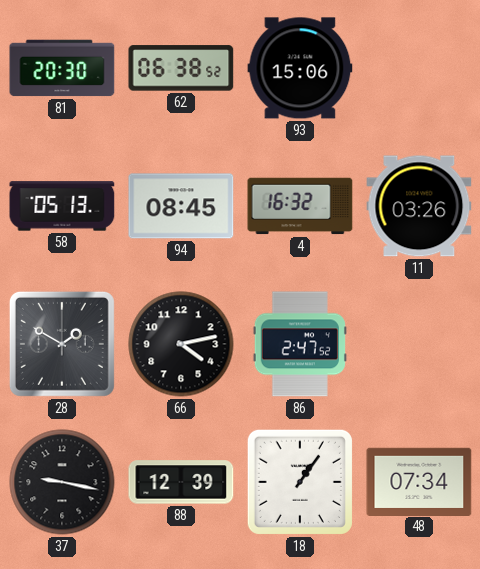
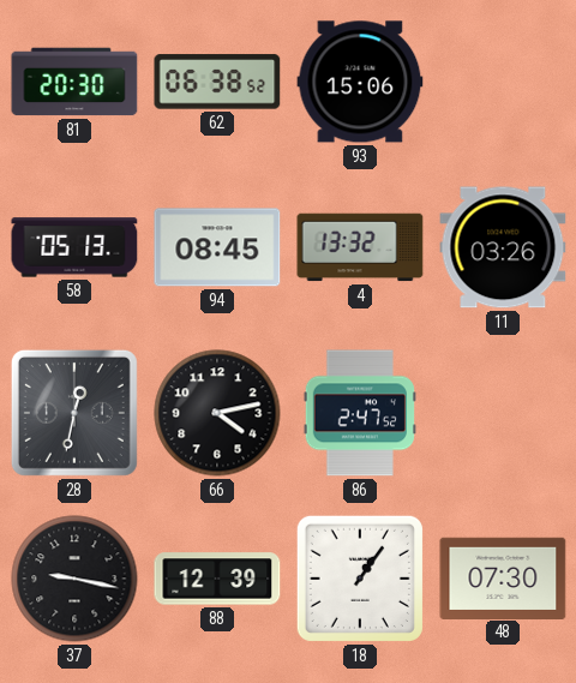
4: 16:32 -> 13:32 (360, 247)
28: 1:50 -> 12:32 (74, 413)
48: 07:34 -> 07:30 (503, 577)
